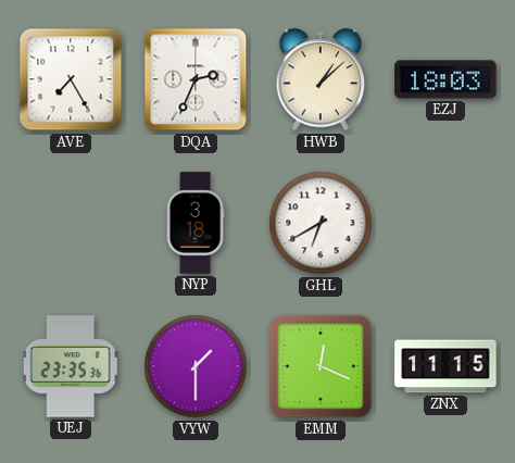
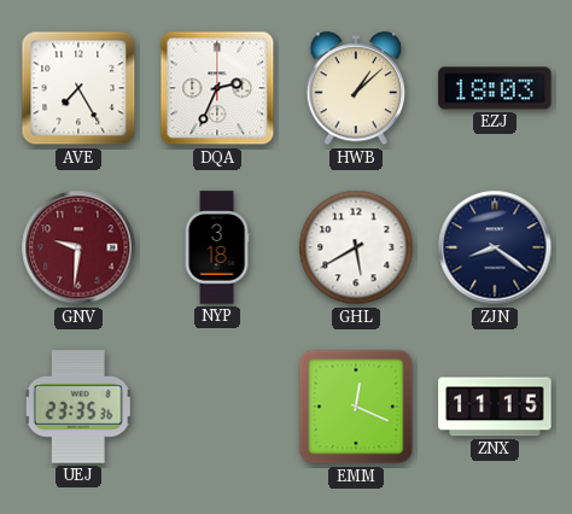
GNV: none -> 9:31 (78, 247)
GHL: 6:40 -> 5:40 (356, 247)
ZJN: none -> 8:21 (495, 247)
VYW: 1:30 -> none (196, 366)
